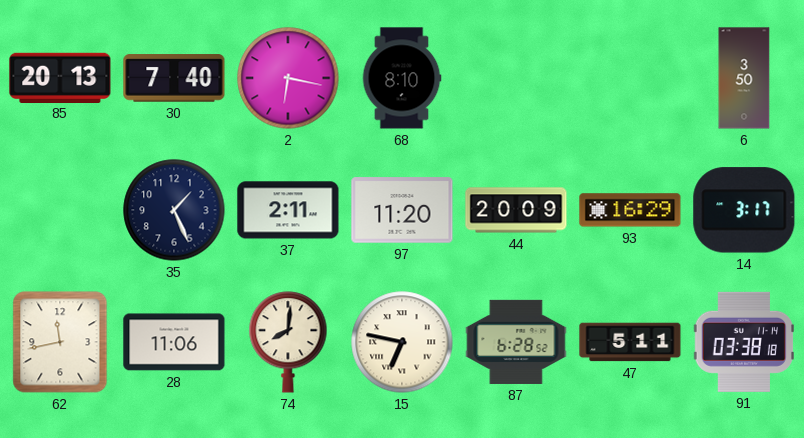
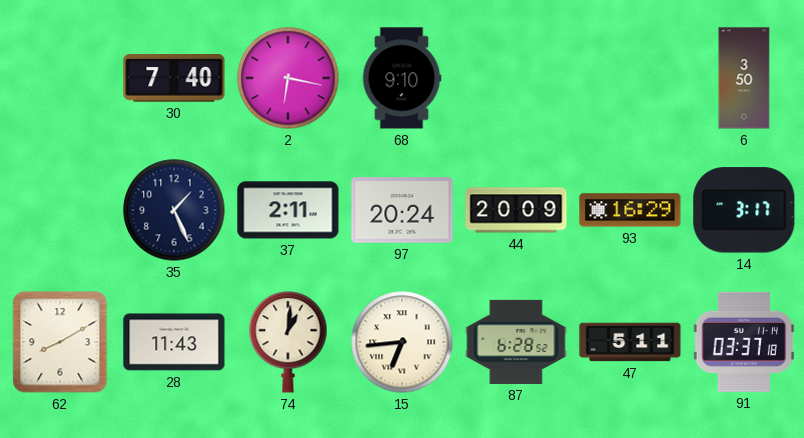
85: 20:13 -> none (60, 77)
68: 8:10 -> 9:10 (402, 78)
97: 11:20 -> 20:24 (402, 210)
62: 11:43 -> 8:10 (60, 342)
28: 11:06 -> 11:43 (174, 342)
74: 8:01 -> 1:01 (288, 342)
15: 6:47 -> 6:44 (402, 342)
91: 03:38 -> 03:37 (743, 342)
